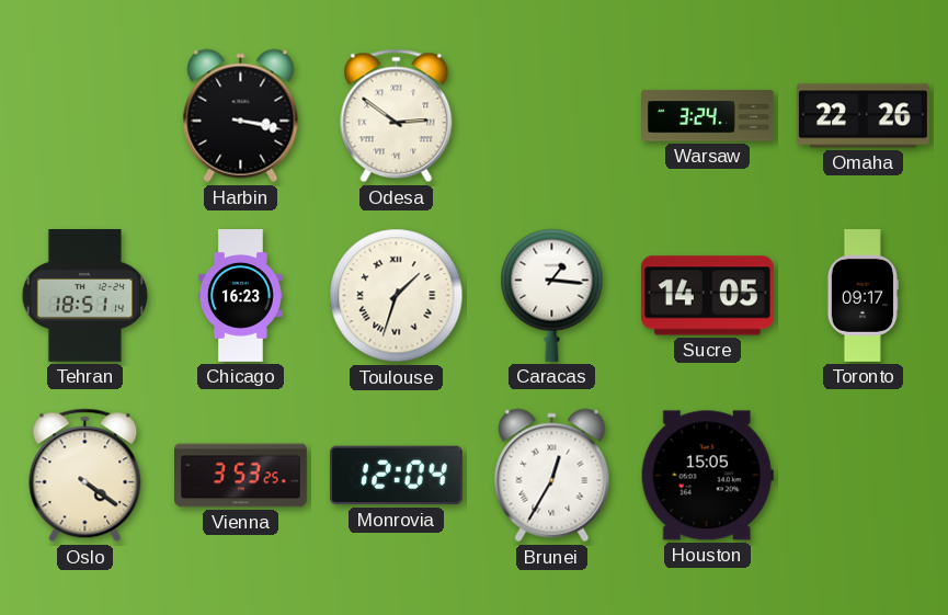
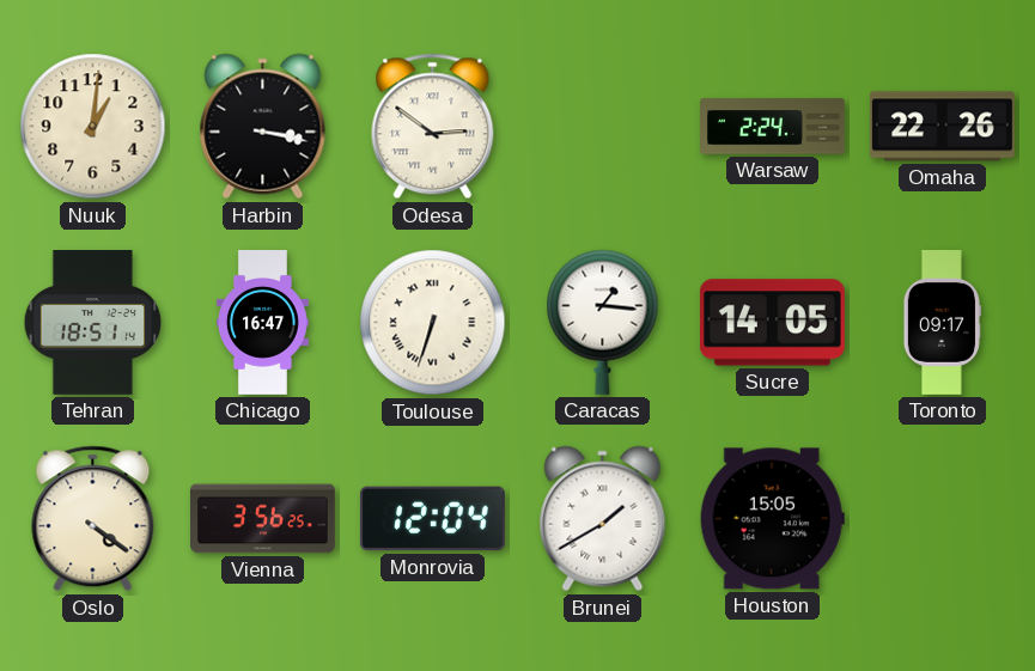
Nuuk: none -> 1:01 (93, 127)
Warsaw: 3:24 -> 2:24 (773, 127)
Chicago: 16:23 -> 16:47 (262, 323)
Toulouse: 1:33 -> 6:33 (433, 323)
Vienna: 3:53 -> 3:56 (263, 519)
Brunei: 12:35 -> 1:40 (603, 519)
